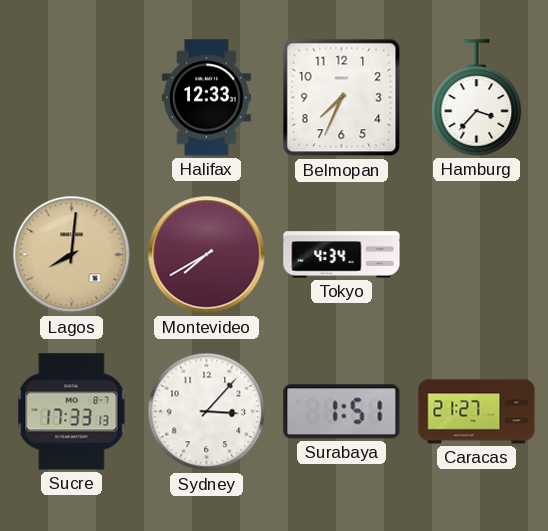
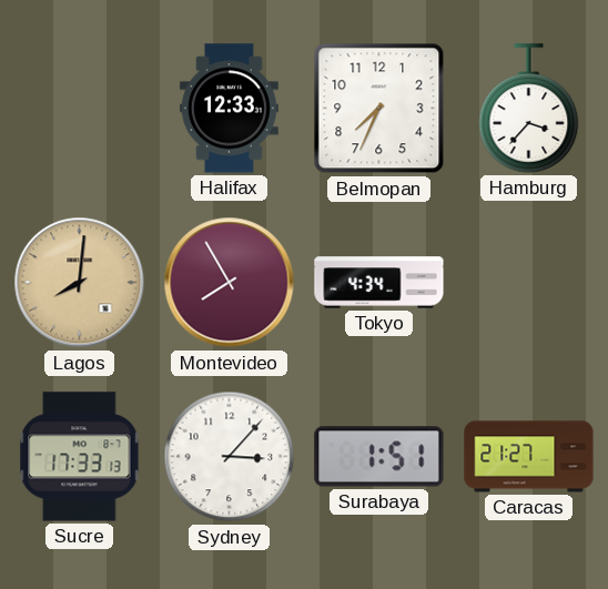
Montevideo: 7:40 -> 7:55 (230, 283)
